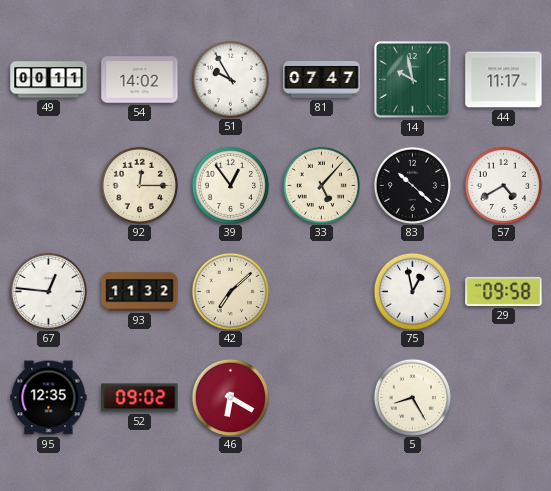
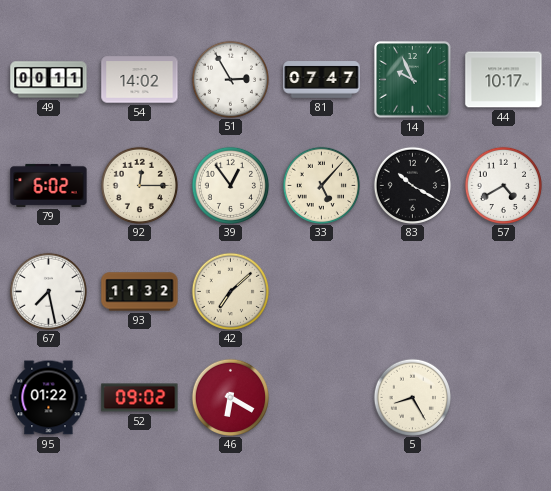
51: 9:55 -> 2:55 (230, 79)
14: 9:58 -> 9:56 (413, 80)
44: 11:17 -> 10:17 (504, 80)
79: none -> 6:02 (49, 185)
83: 10:22 -> 10:20 (412, 185)
67: 12:46 -> 7:28 (48, 291)
75: 12:58 -> none (412, 291)
29: 09:58 -> none (504, 291)
95: 12:35 -> 01:22 (49, 398)
